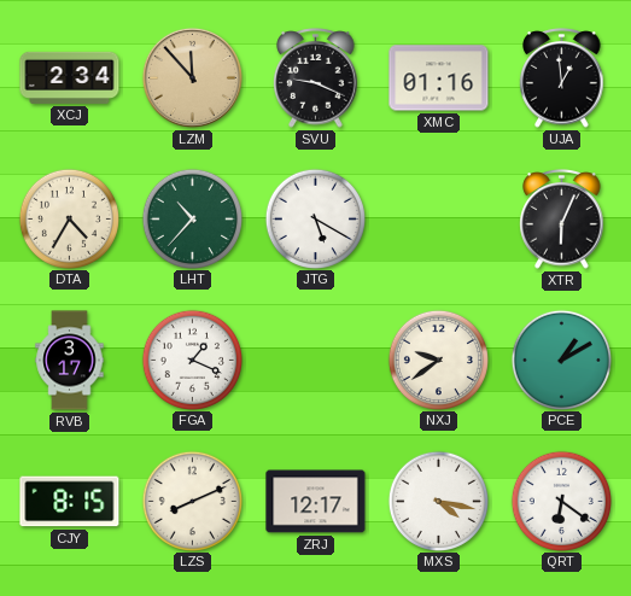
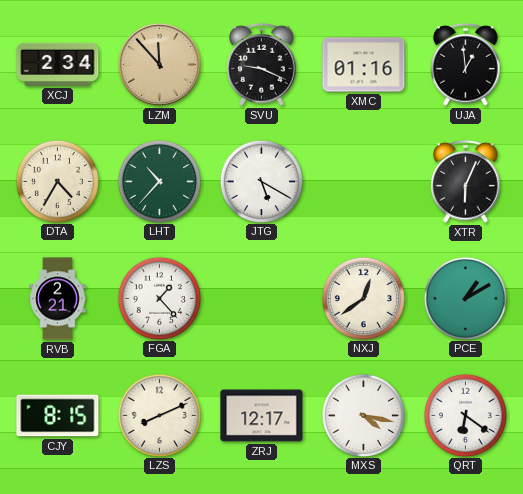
RVB: 3:17 -> 2:21 (58, 299)
FGA: 1:19 -> 1:23 (159, 298)
NXJ: 9:39 -> 12:39 (363, 298)
